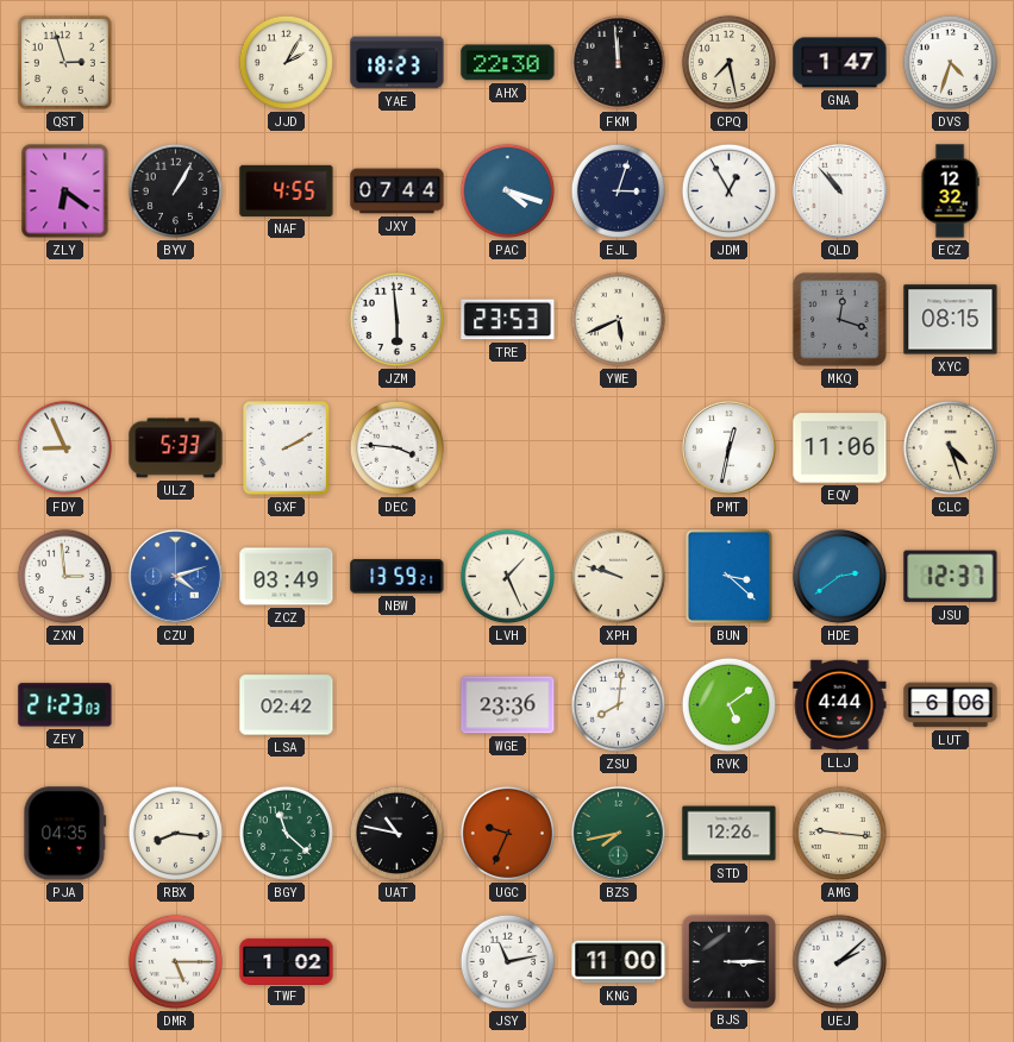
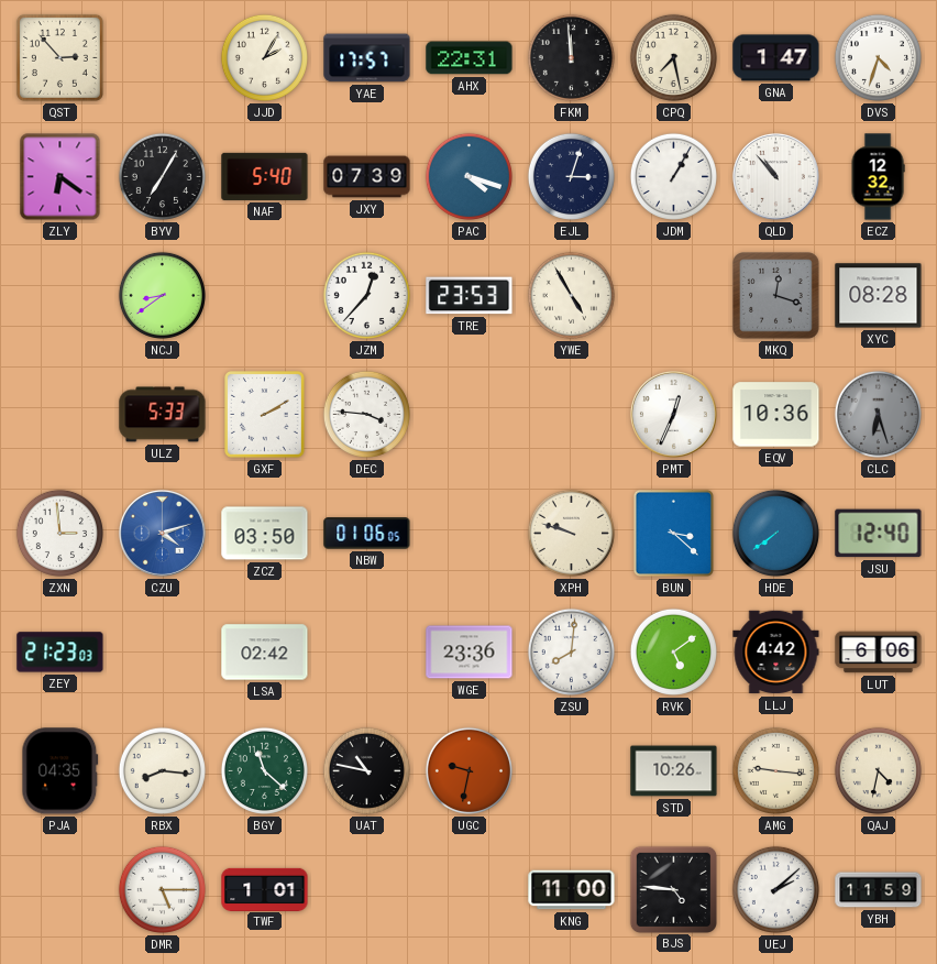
QST: 2:57 -> 2:53 (59, 57)
YAE: 18:23 -> 17:57 (367, 58)
AHX: 22:30 -> 22:31 (470, 58)
BYV: 1:05 -> 7:05 (162, 176)
NAF: 4:55 -> 5:40 (265, 176)
JXY: 07:44 -> 07:39 (367, 177)
JDM: 12:55 -> 1:05 (673, 176)
NCJ: none -> 8:39 (162, 295)
JZM: 5:59 -> 12:37 (366, 295)
YWE: 5:41 -> 4:55 (571, 295)
XYC: 08:15 -> 08:28 (879, 296)
FDY: 8:56 -> none (64, 447)
PMT: 12:32 -> 12:34 (673, 414)
EQV: 11:06 -> 10:36 (776, 415)
CLC: 4:27 -> 6:27 (878, 414)
CLC dial: cream -> grey (878, 414)
ZCZ: 03:49 -> 03:50 (265, 534)
NBW: 13:59 -> 01:06 (367, 534)
LVH: 1:26 -> none (507, 576)
HDE: 2:39 -> 7:39 (775, 533)
JSU: 12:37 -> 12:40 (879, 534)
LLJ: 4:44 -> 4:42 (776, 653)
UGC: 9:34 -> 9:32 (468, 770)
BZS: 7:43 -> none (618, 833)
STD: 12:26 -> 10:26 (674, 771)
QAJ: none -> 4:32 (878, 770)
TWF: 1:02 -> 1:01 (265, 889)
JSY: 11:13 -> none (507, 961)
BJS: 3:15 -> 4:46 (673, 889)
YBH: none -> 11:59 (879, 890)
